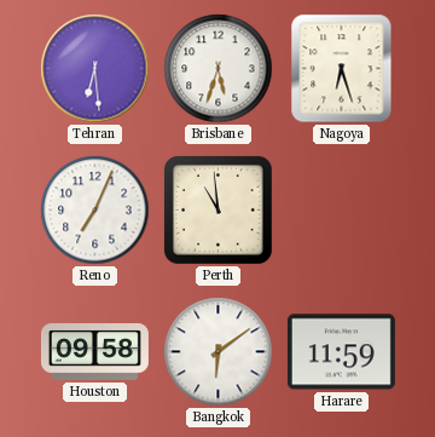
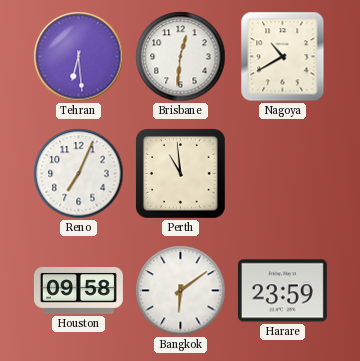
Brisbane: 5:33 -> 12:31 (181, 57)
Nagoya: 6:27 -> 10:40 (283, 57)
Harare: 11:59 -> 23:59 (282, 291)
